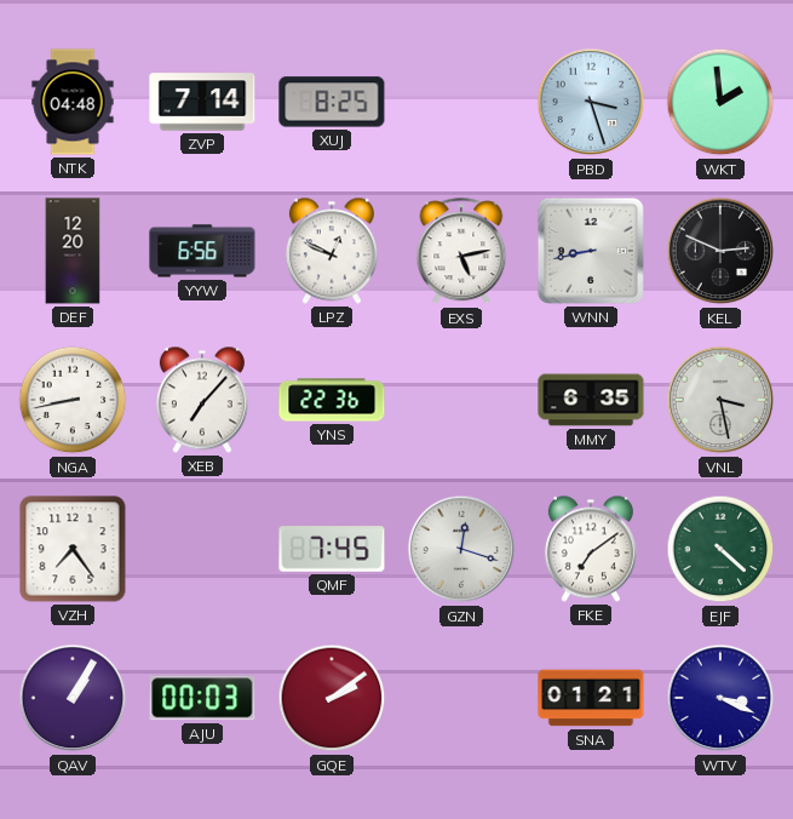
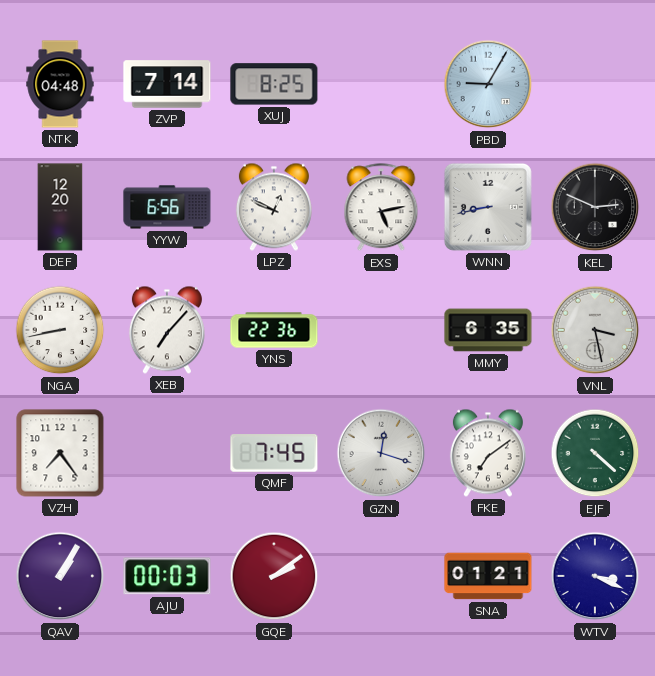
PBD: 3:27 -> 9:05 (488, 84)
WKT: 1:59 -> none (720, 102)
